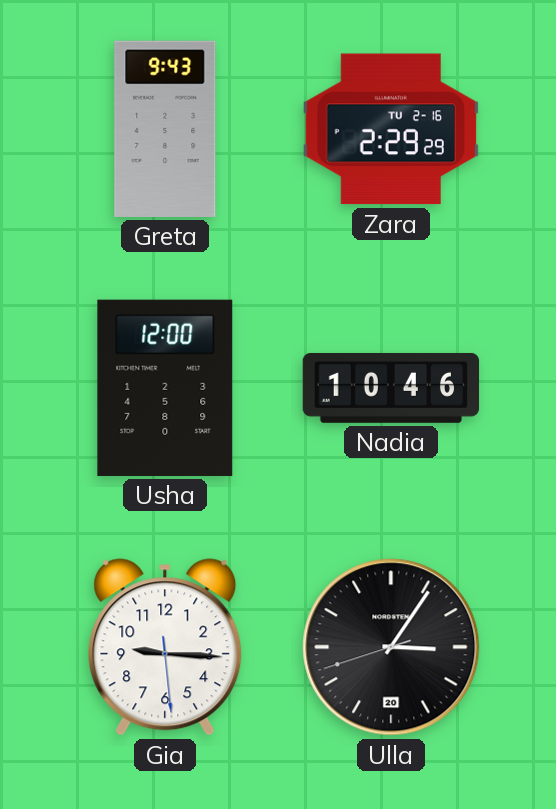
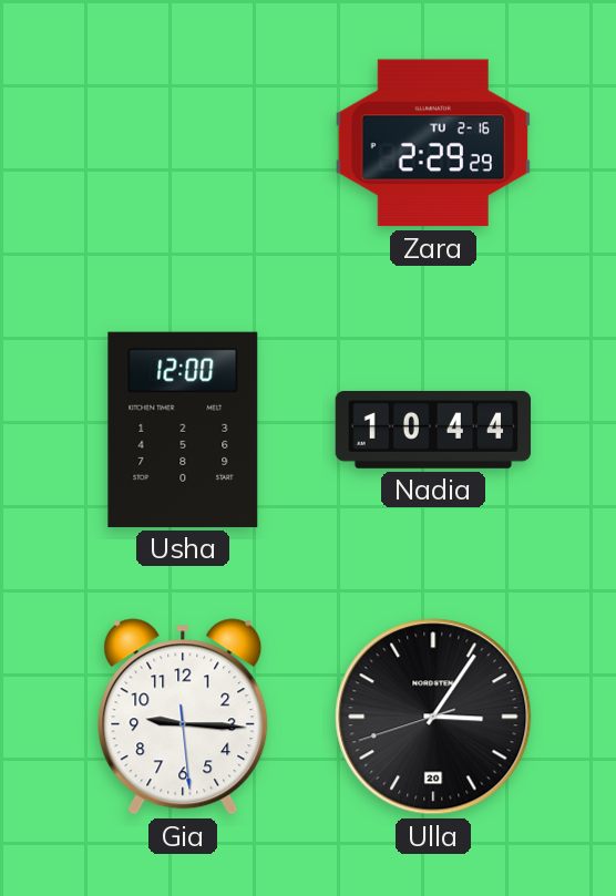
Greta: 9:43 -> none (165, 129)
Nadia: 10:46 -> 10:44 (433, 430)
